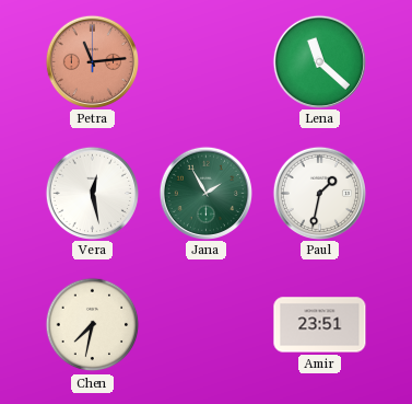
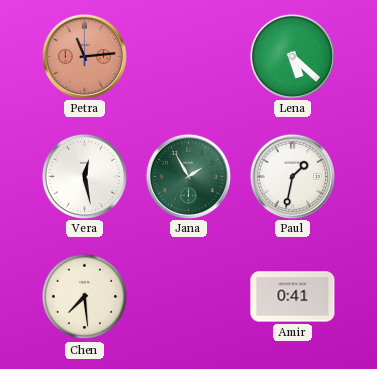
Lena: 11:22 -> 5:22 (292, 56)
Chen: 7:32 -> 7:29 (85, 297)
Amir: 23:51 -> 0:41 (293, 297)
